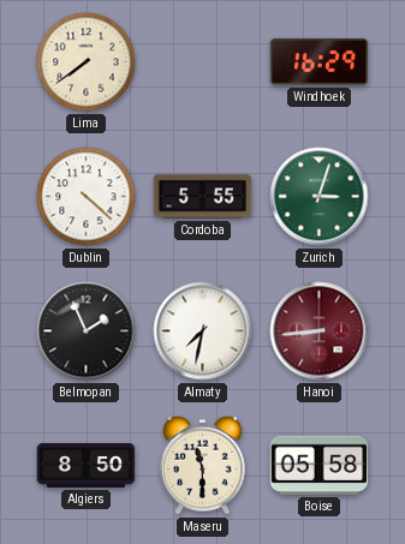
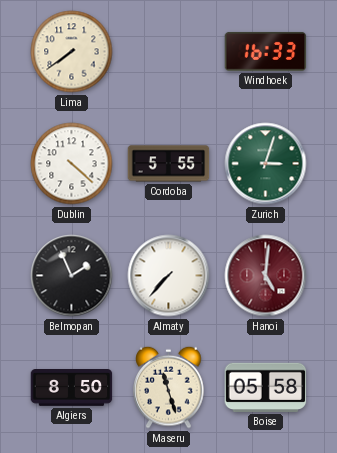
Windhoek: 16:29 -> 16:33 (266, 51)
Almaty: 7:32 -> 7:37 (169, 276)
Hanoi: 8:44 -> 5:01 (266, 276)
Maseru: 11:30 -> 11:27 (169, 387)
